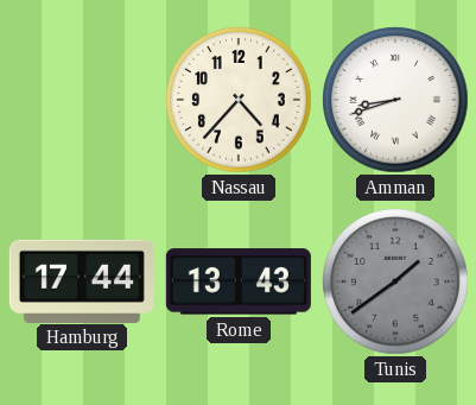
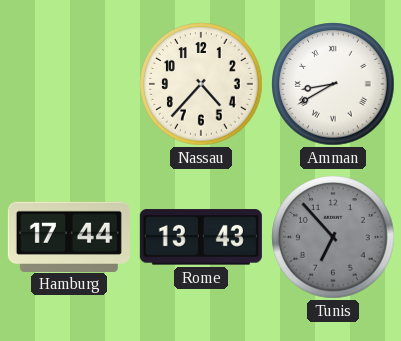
Amman: 8:42 -> 8:40 (333, 84)
Tunis: 1:39 -> 6:53 (333, 237)
